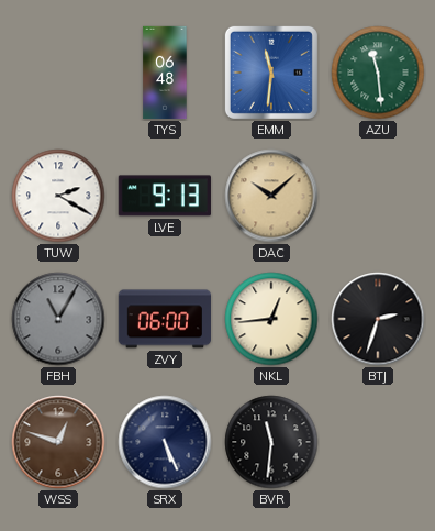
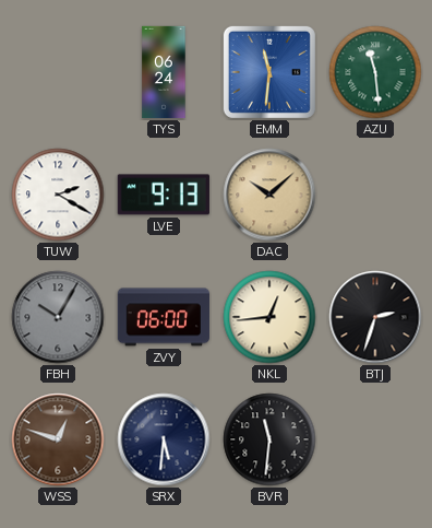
TYS: 06:48 -> 06:24 (164, 72)
FBH: 11:05 -> 10:05 (58, 317)
SRX: 5:26 -> 5:31 (164, 439)
